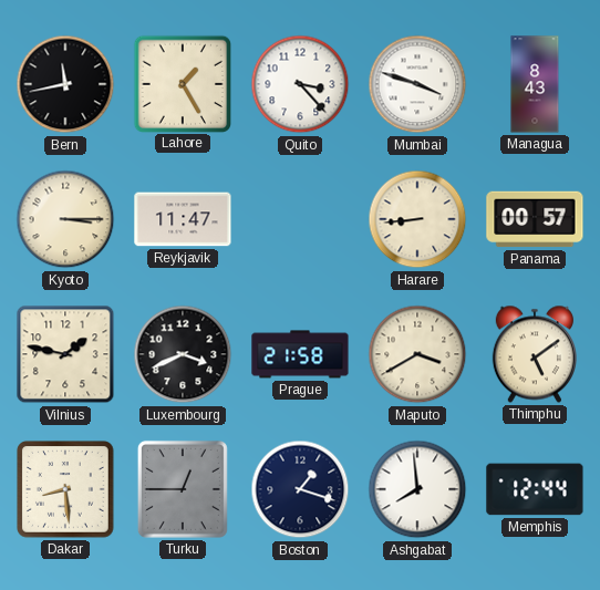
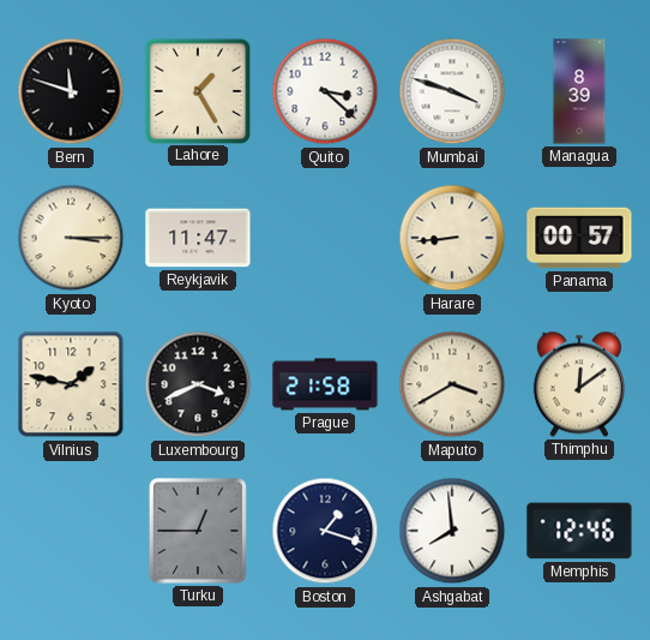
Bern: 11:43 -> 11:48 (71, 91)
Quito: 3:23 -> 3:22 (325, 91)
Managua: 8:43 -> 8:39 (579, 91)
Thimphu: 5:09 -> 12:09 (579, 384)
Dakar: 8:29 -> none (66, 490)
Memphis: 12:44 -> 12:46 (579, 531)
